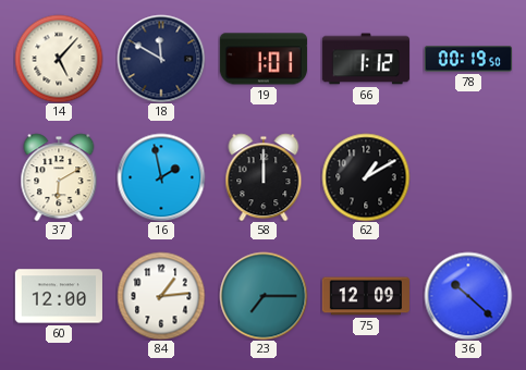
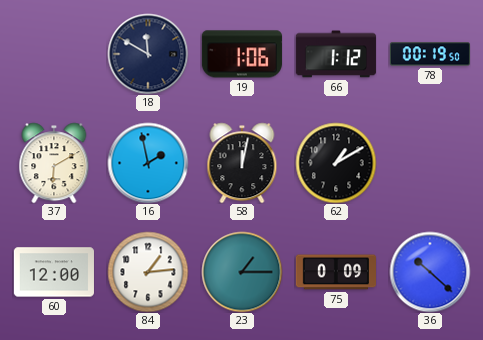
14: 5:07 -> none (59, 59)
19: 1:01 -> 1:06 (242, 54)
58: 12:00 -> 12:02 (242, 163)
23: 7:15 -> 1:15 (242, 272)
75: 12:09 -> 0:09 (335, 272)
